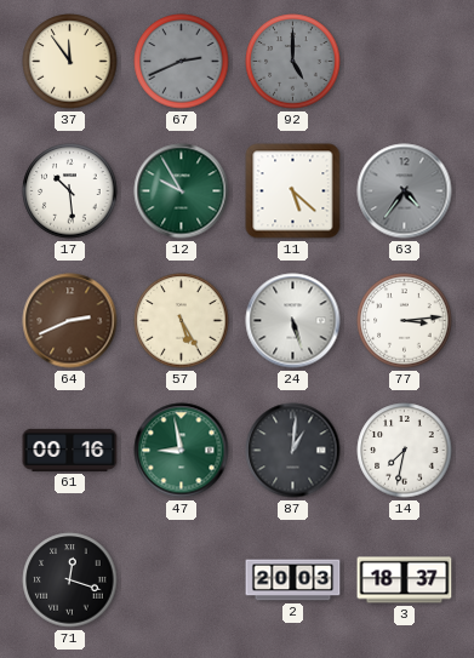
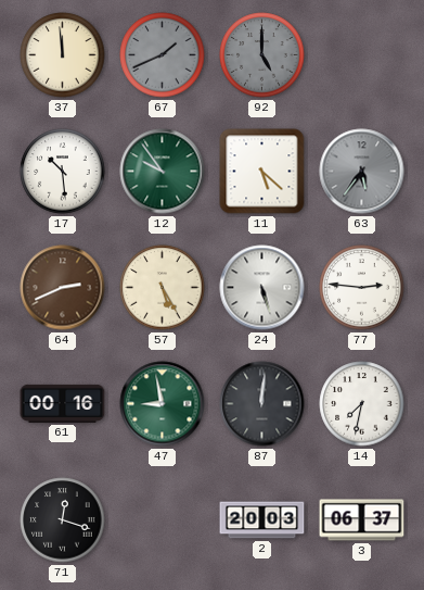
37: 11:54 -> 11:59 (63, 55)
67: 2:41 -> 1:41 (163, 55)
12: 9:55 -> 9:54 (163, 172)
63: 4:36 -> 5:36 (362, 172)
77: 3:14 -> 2:46 (362, 288)
87: 1:01 -> 12:01 (262, 404)
3: 18:37 -> 06:37 (362, 520)
